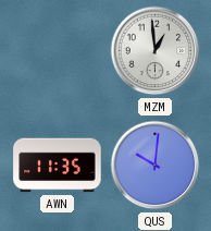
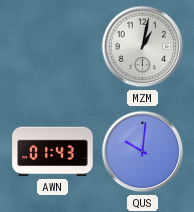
MZM: 12:59 -> 1:02 (143, 47)
AWN: 11:35 -> 01:43 (53, 152)
